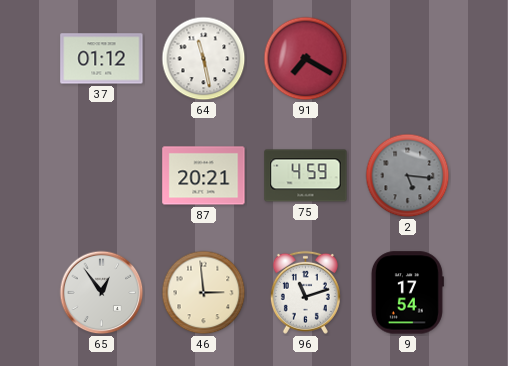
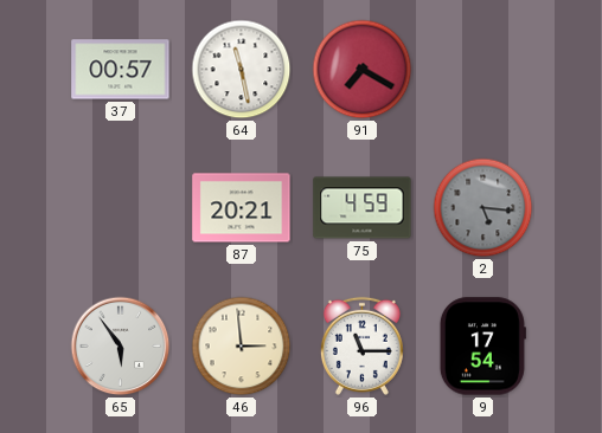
37: 01:12 -> 00:57 (121, 70)
65: 12:54 -> 5:54 (121, 347)
96: 11:12 -> 11:15 (361, 345)
